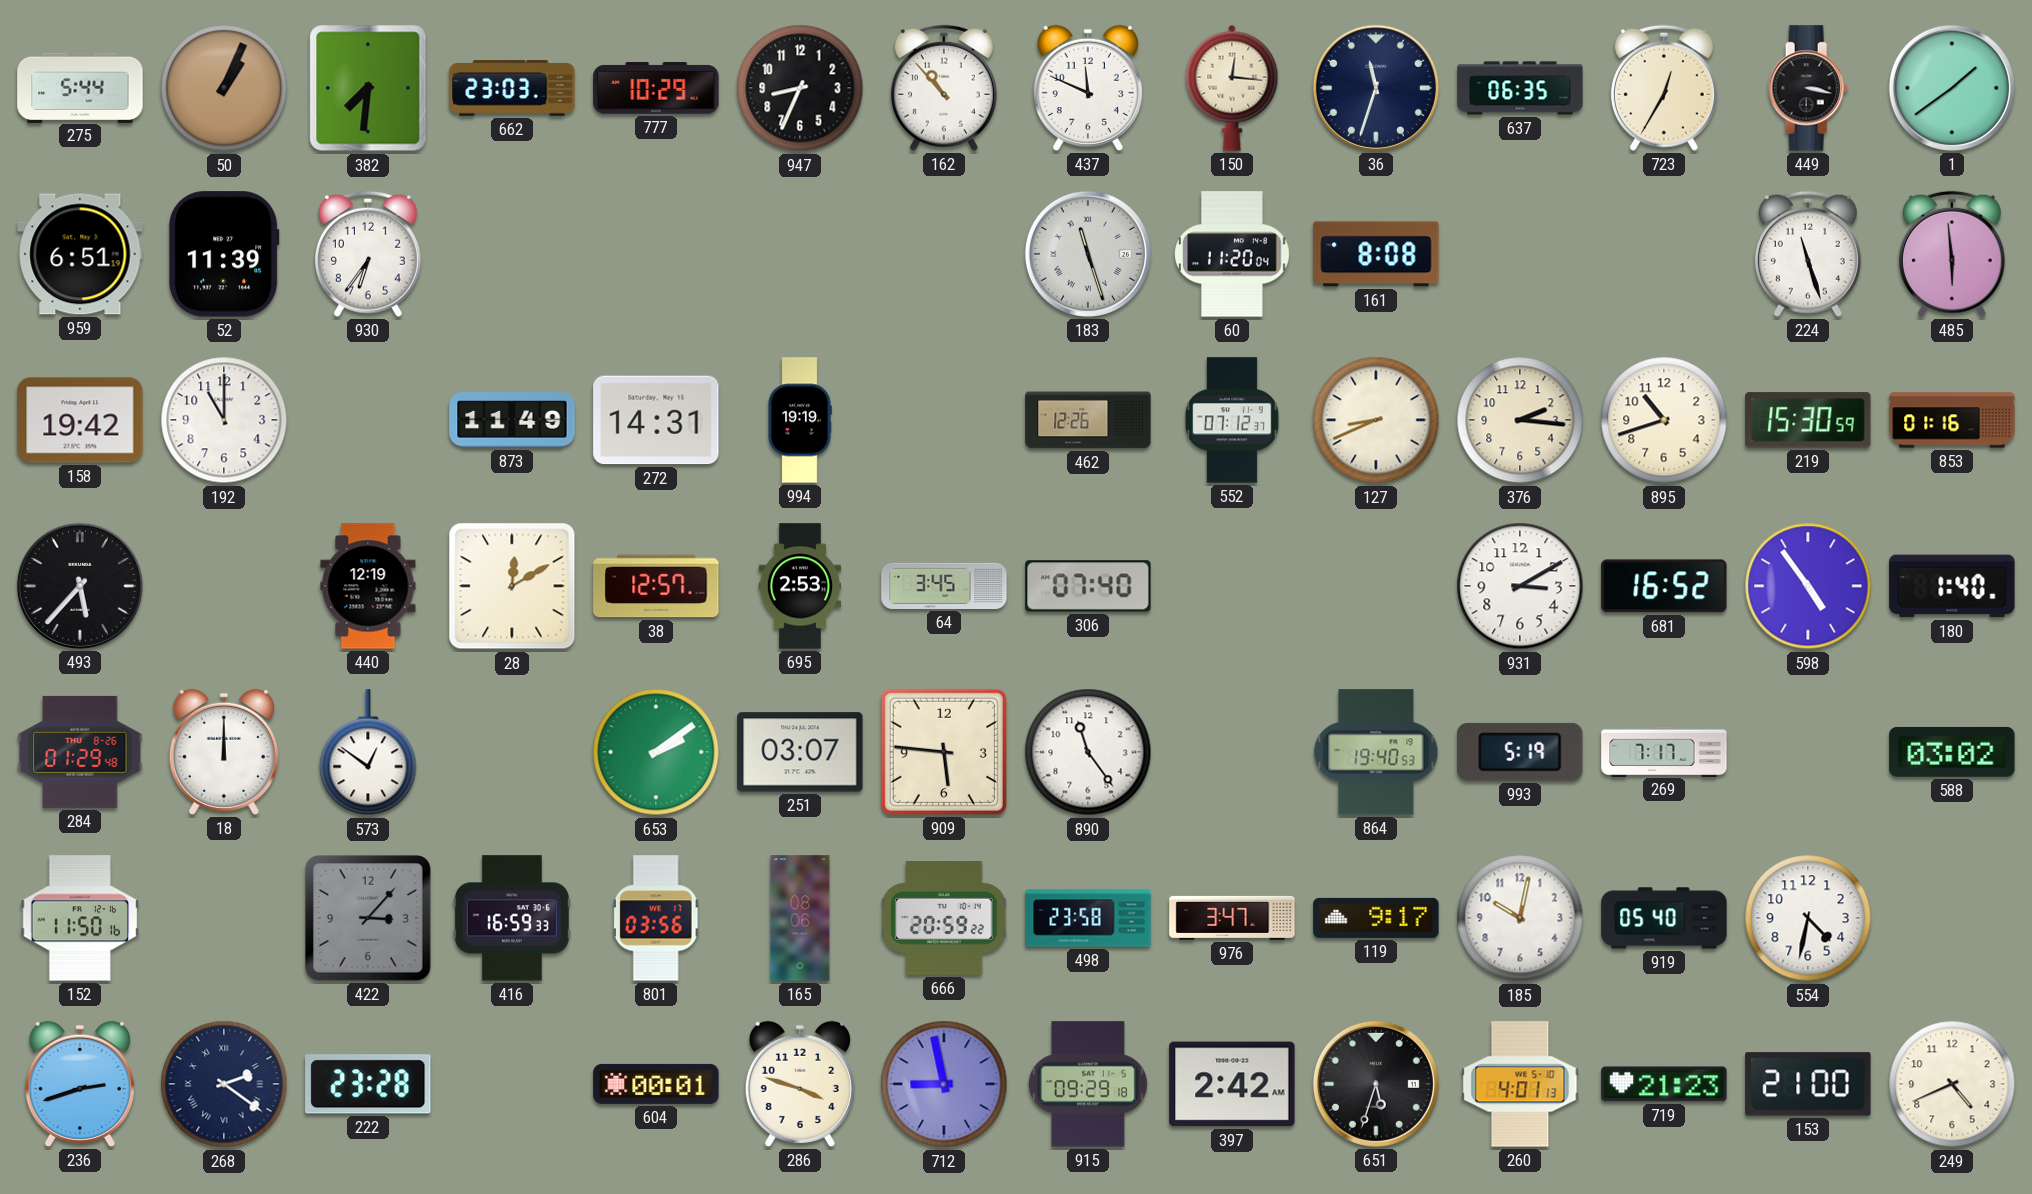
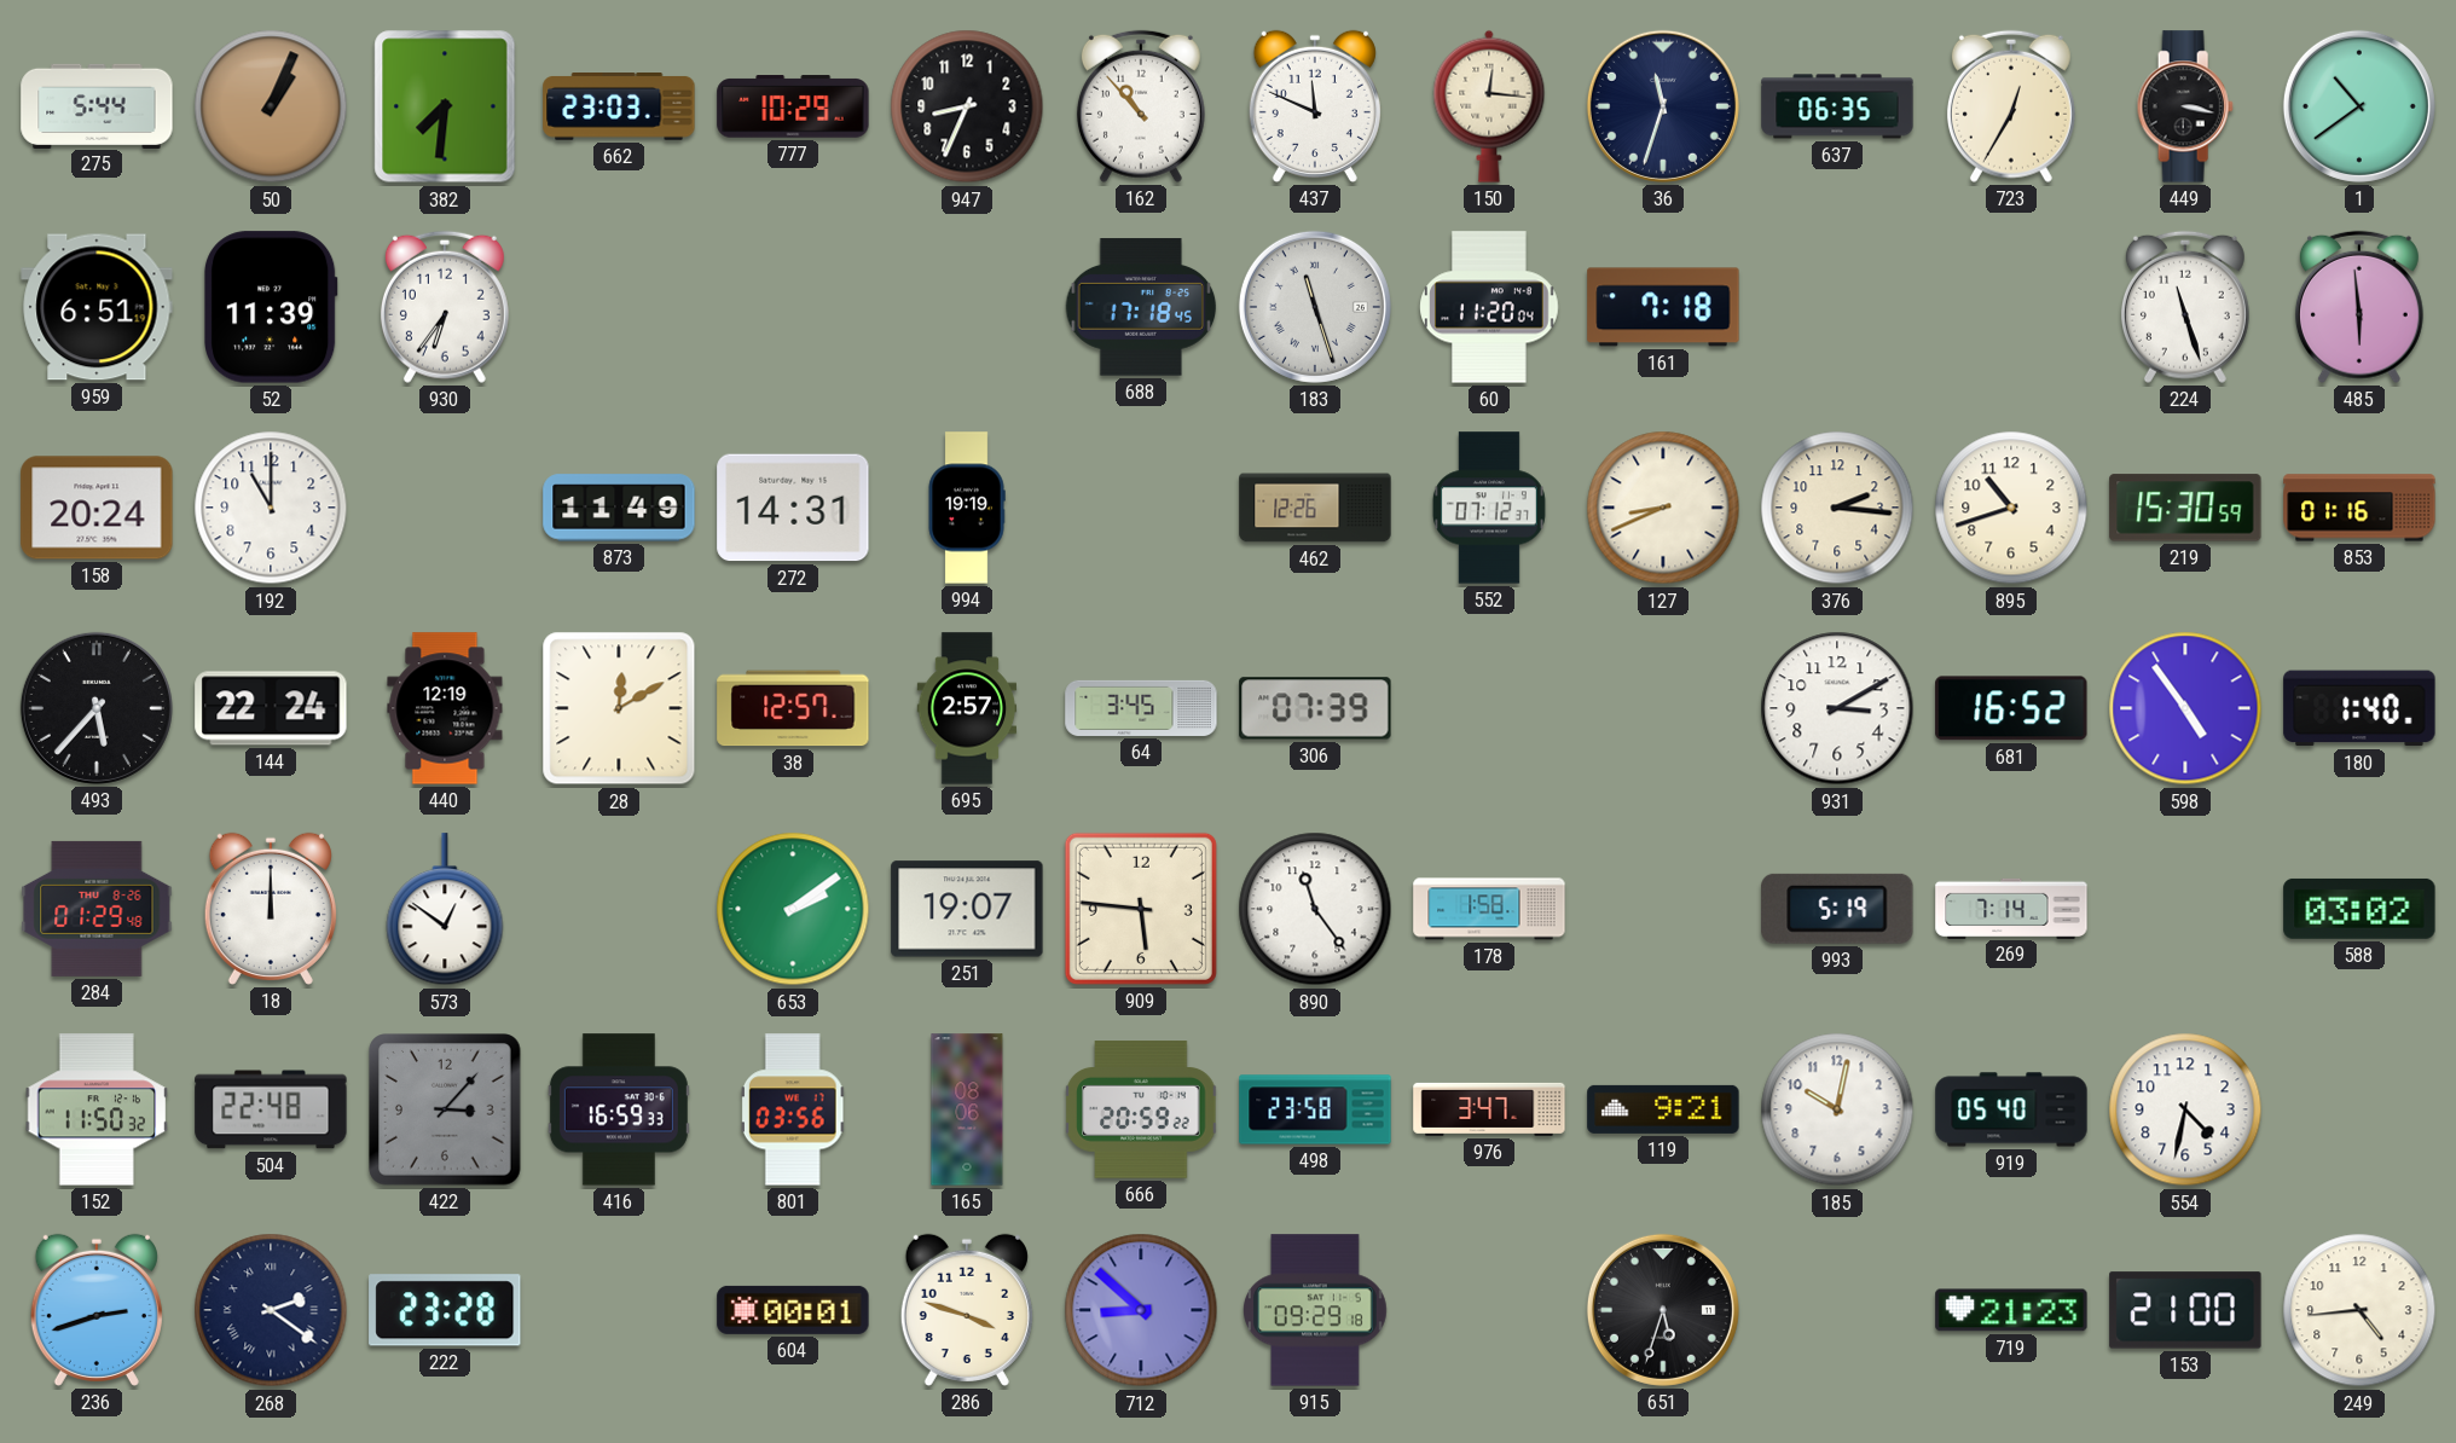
1: 1:39 -> 10:39 (2359, 106)
688: none -> 17:18 (1141, 307)
161: 8:08 -> 7:18 (1663, 307)
158: 19:42 -> 20:24 (97, 508)
144: none -> 22:24 (271, 708)
695: 2:53 -> 2:57 (967, 708)
306: 07:40 -> 07:39 (1315, 708)
251: 03:07 -> 19:07 (967, 909)
178: none -> 1:58 (1489, 909)
864: 19:40 -> none (1376, 752)
269: 7:17 -> 7:14 (2011, 908)
152: 11:50:16 -> 11:50:32 (97, 1109)
504: none -> 22:48 (271, 1109)
119: 9:17 -> 9:21 (1663, 1109)
712: 8:58 -> 8:52 (1141, 1310)
397: 2:42 -> none (1232, 1084)
260: 4:01 -> none (1520, 1084)
249: 4:41 -> 4:44 (2359, 1310)
